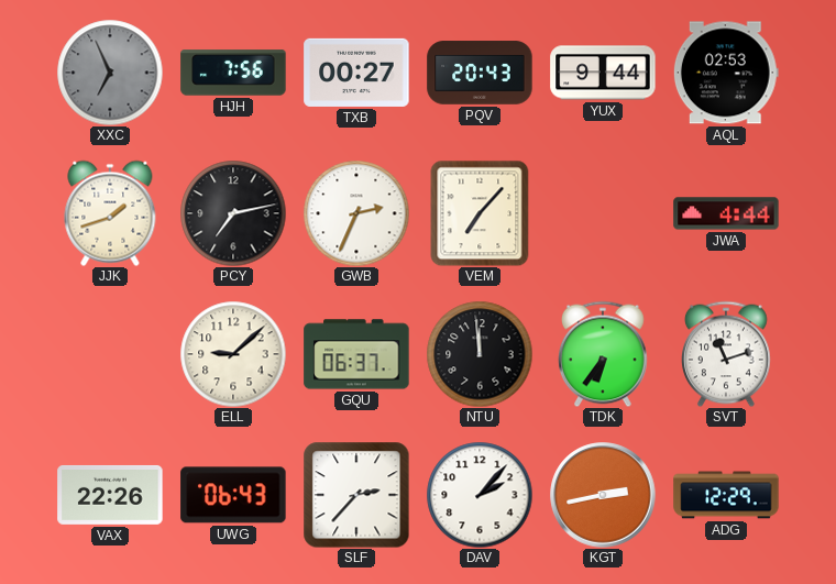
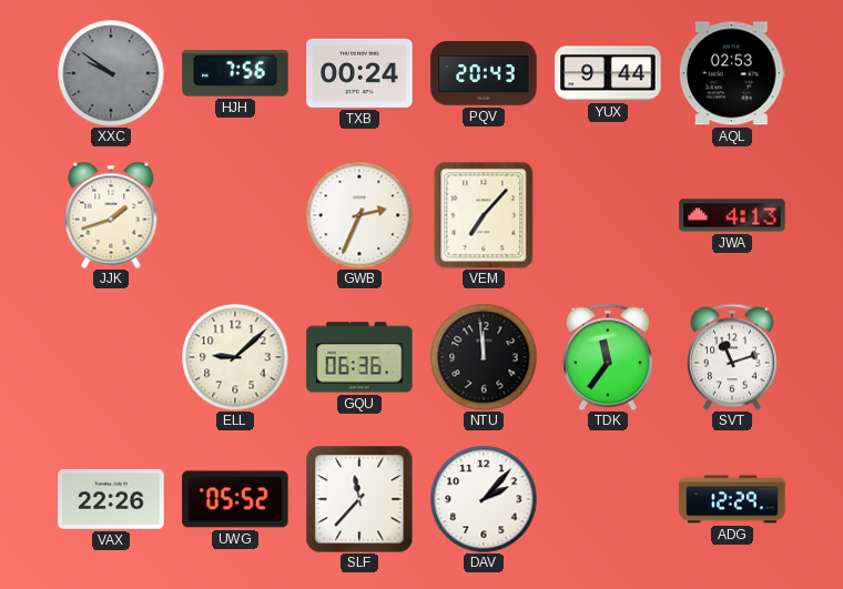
XXC: 6:56 -> 9:51 (111, 73)
TXB: 00:27 -> 00:24 (359, 73)
PCY: 7:13 -> none (233, 213)
JWA: 4:44 -> 4:13 (732, 215)
GQU: 06:37 -> 06:36 (359, 357)
TDK: 6:36 -> 11:36 (609, 357)
UWG: 06:43 -> 05:52 (235, 499)
SLF: 2:37 -> 11:37 (359, 499)
KGT: 2:43 -> none (603, 495)
